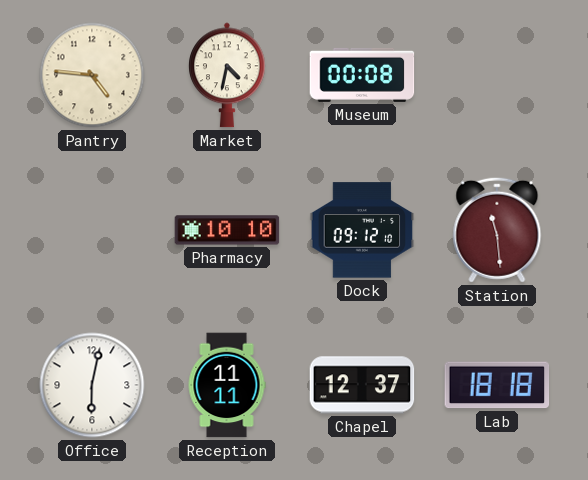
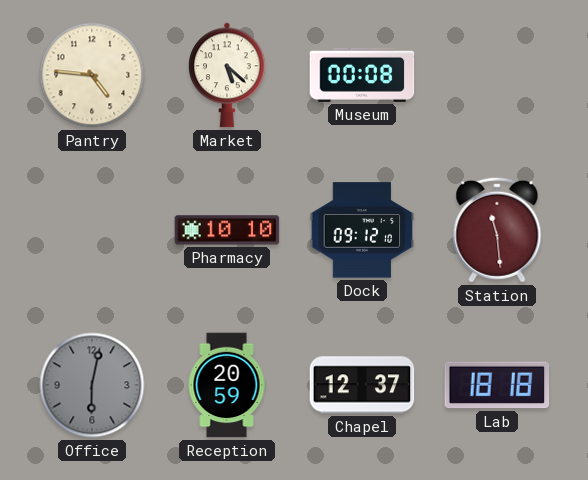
Market: 4:32 -> 5:22 (227, 75)
Office dial: white -> grey (92, 385)
Reception: 11:11 -> 20:59 (227, 385)
